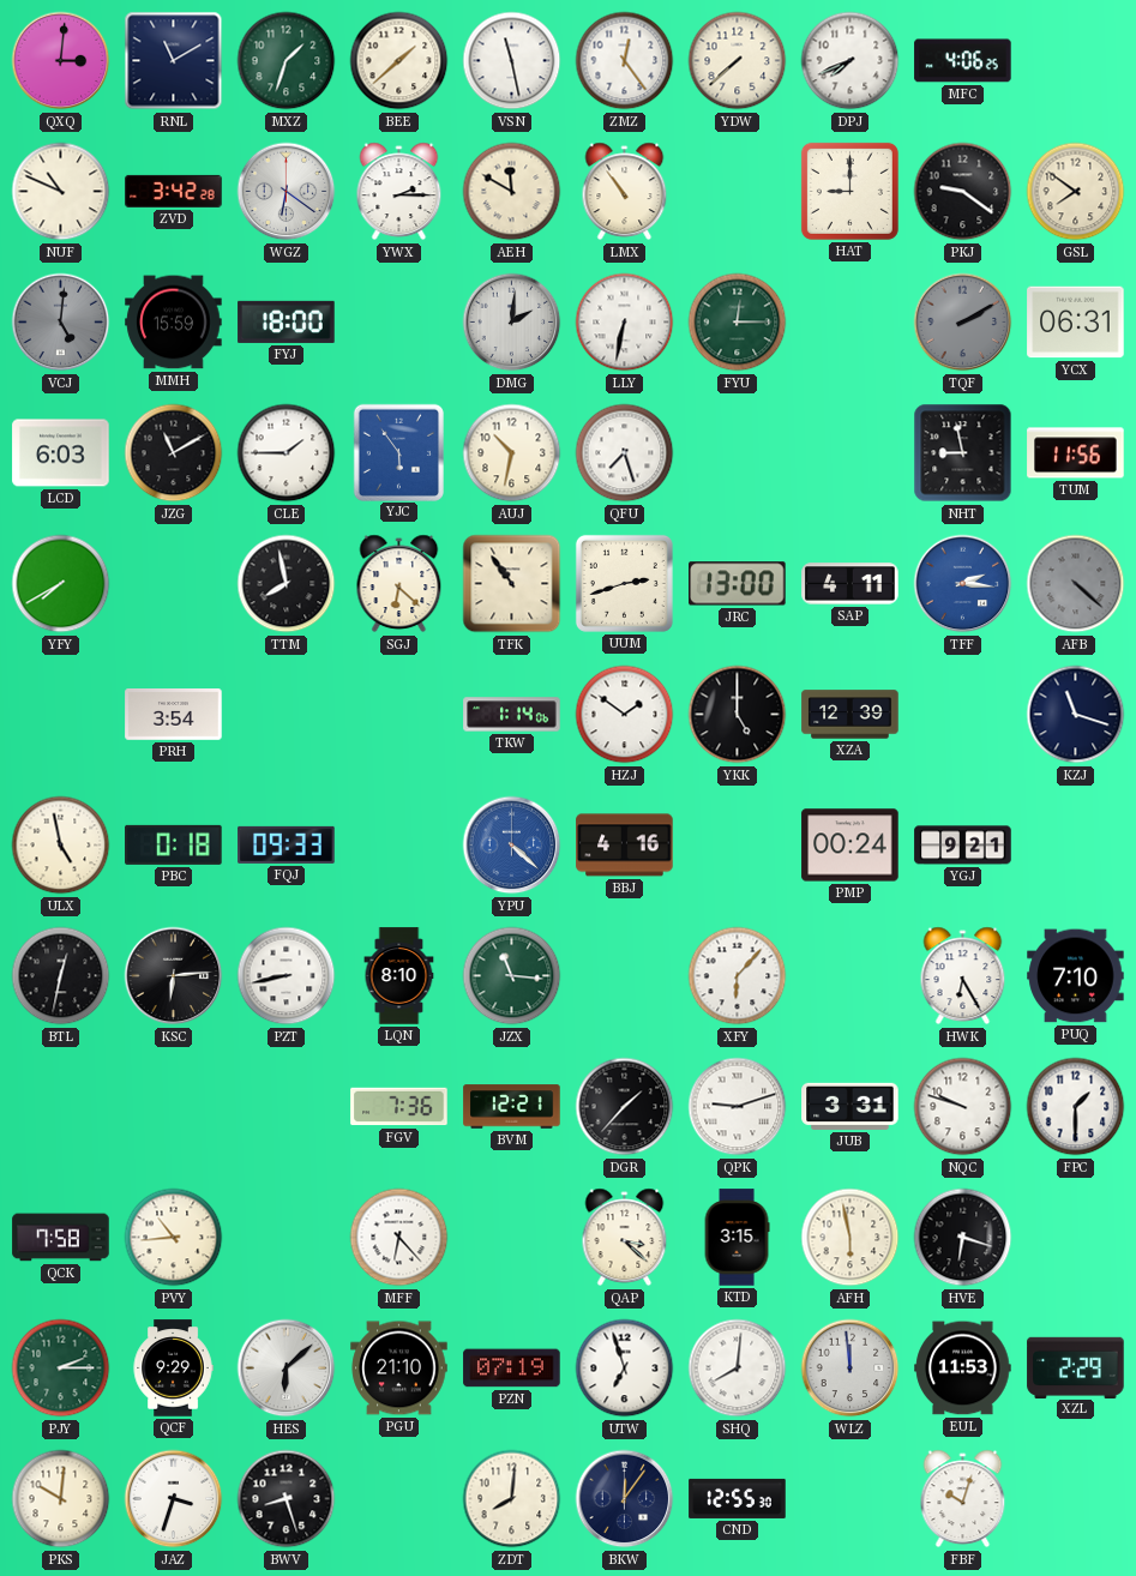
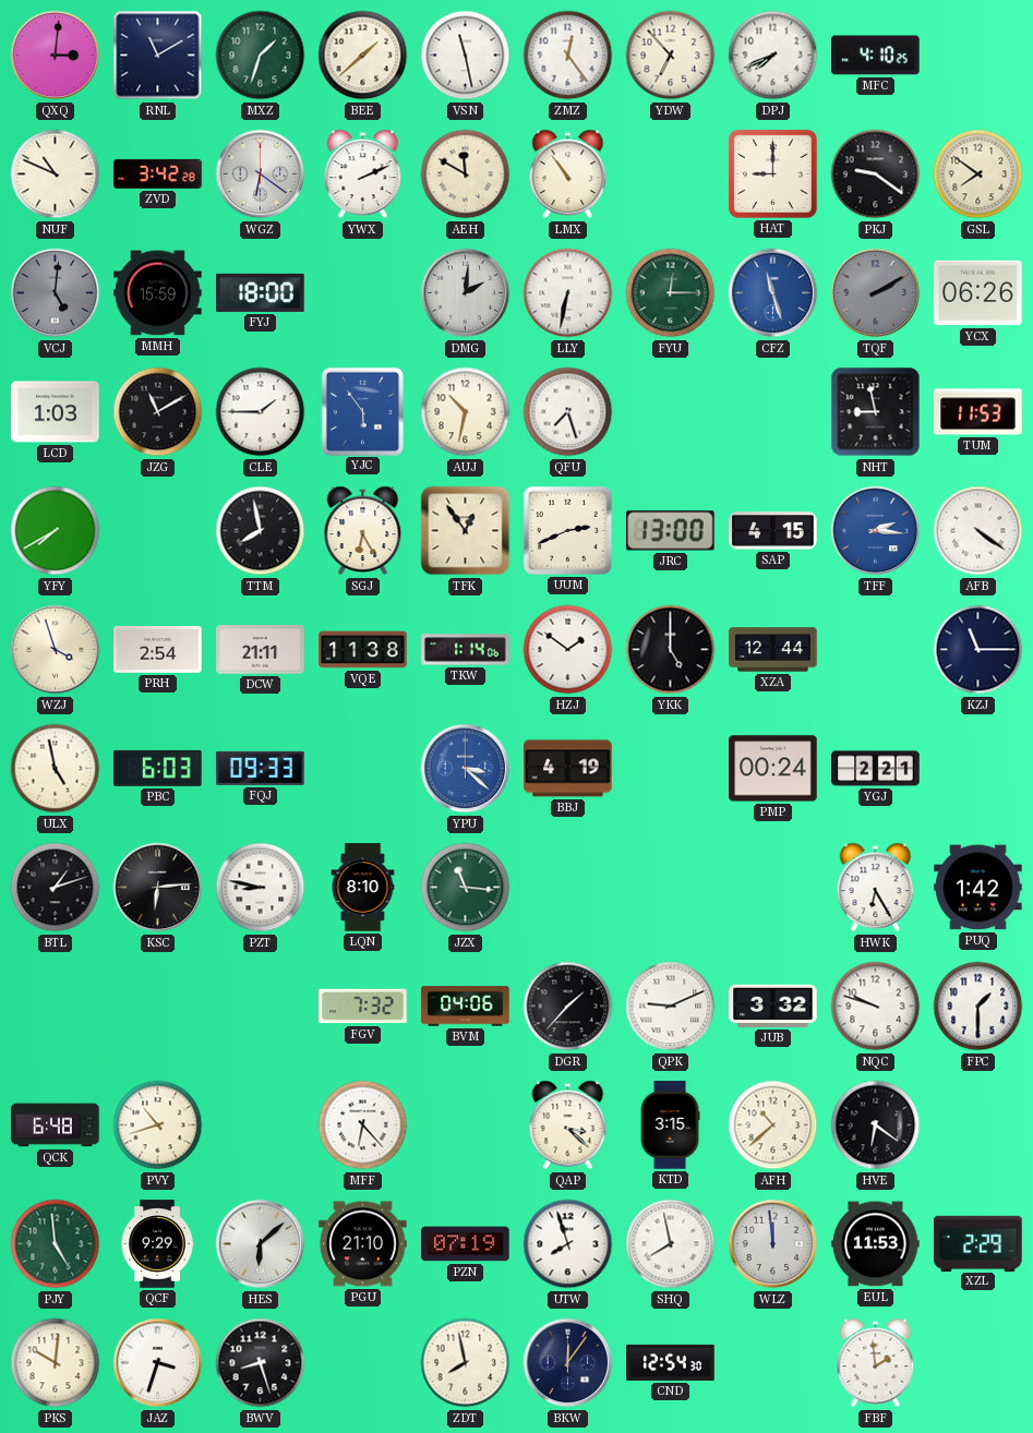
YDW: 7:38 -> 6:53 (671, 56)
MFC: 4:06 -> 4:10 (876, 56)
YWX: 2:15 -> 2:11 (363, 174)
CFZ: none -> 11:27 (773, 293)
YCX: 06:31 -> 06:26 (978, 293)
LCD: 6:03 -> 1:03 (56, 412)
TUM: 11:56 -> 11:53 (978, 412)
SGJ: 6:22 -> 6:25 (363, 531)
TFK: 10:54 -> 12:54 (466, 531)
UUM: 2:42 -> 2:41 (567, 530)
SAP: 4:11 -> 4:15 (773, 531)
AFB: 4:22 -> 4:21 (978, 531)
AFB dial: grey -> white (978, 531)
WZJ: none -> 3:57 (56, 650)
PRH: 3:54 -> 2:54 (158, 650)
DCW: none -> 21:11 (261, 650)
VQE: none -> 11:38 (363, 650)
XZA: 12:39 -> 12:44 (773, 650)
KZJ: 11:18 -> 11:15 (978, 650)
PBC: 0:18 -> 6:03 (158, 768)
YPU: 4:22 -> 3:22 (466, 769)
BBJ: 4:16 -> 4:19 (568, 769)
YGJ: 9:21 -> 2:21 (876, 769)
BTL: 12:32 -> 1:12 (56, 888)
PZT: 8:43 -> 8:47 (261, 888)
XFY: 6:07 -> none (738, 976)
PUQ: 7:10 -> 1:42 (978, 888)
FGV: 7:36 -> 7:32 (363, 1007)
BVM: 12:21 -> 04:06 (466, 1007)
QPK: 9:12 -> 9:11 (671, 1007)
JUB: 3:31 -> 3:32 (773, 1005)
QCK: 7:58 -> 6:48 (56, 1125)
PVY: 10:44 -> 10:42 (158, 1125)
AFH: 5:58 -> 10:38 (773, 1125)
HVE: 6:18 -> 6:21 (876, 1125)
PJY: 2:15 -> 4:59 (56, 1244)
UTW: 6:57 -> 7:57 (568, 1244)
SHQ: 8:01 -> 7:58 (671, 1244)
ZDT: 8:01 -> 7:58 (466, 1363)
CND: 12:55 -> 12:54 (671, 1362)
FBF: 10:03 -> 1:59 (876, 1363)
